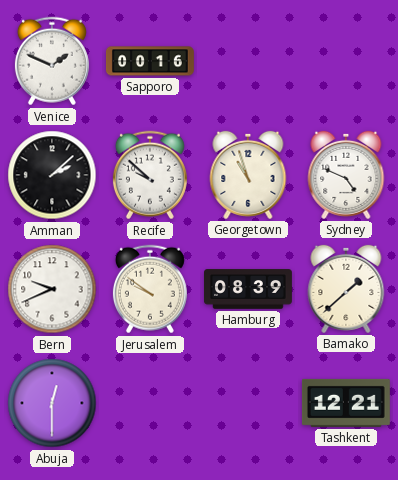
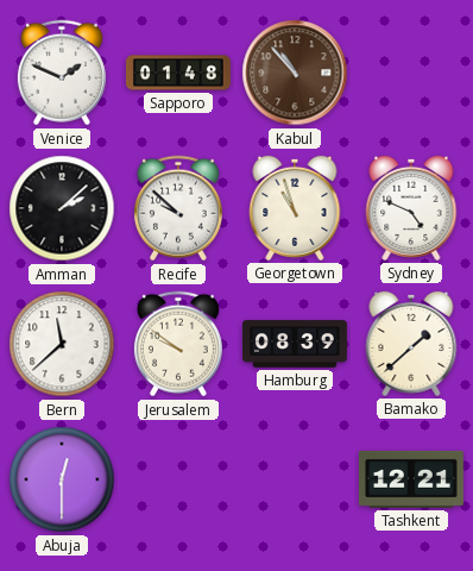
Sapporo: 00:16 -> 01:48 (178, 73)
Kabul: none -> 10:53 (295, 73)
Bern: 9:41 -> 11:38 (62, 344)
